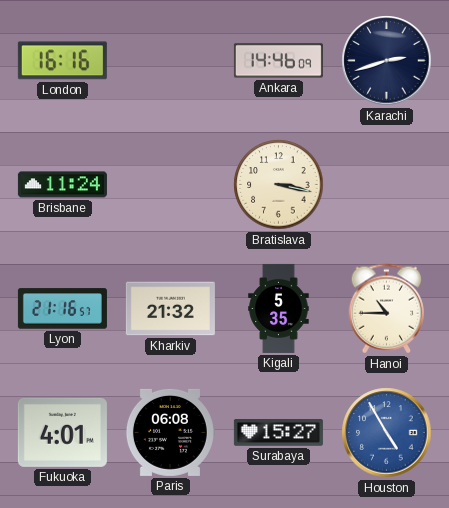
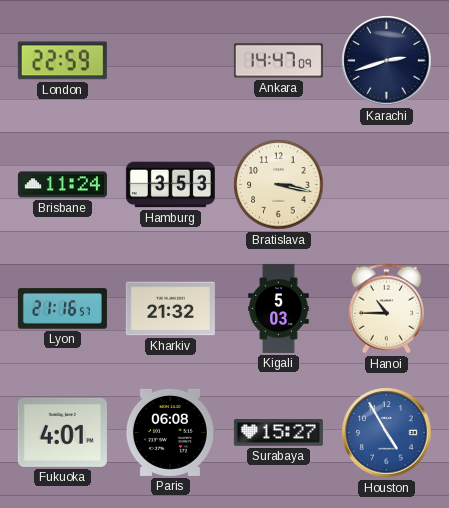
London: 16:16 -> 22:59 (62, 61)
Ankara: 14:46 -> 14:47 (278, 61)
Hamburg: none -> 3:53 (170, 185)
Kigali: 5:35 -> 5:03 (279, 308)
